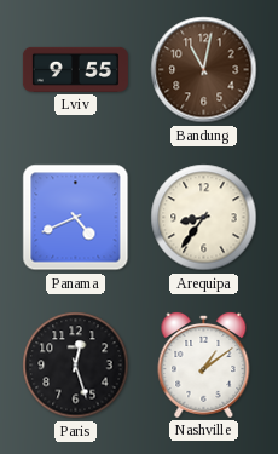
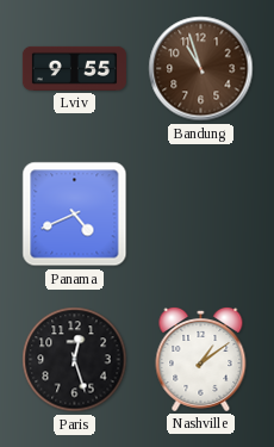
Bandung: 11:02 -> 10:57 (201, 69)
Arequipa: 8:36 -> none (204, 218)
